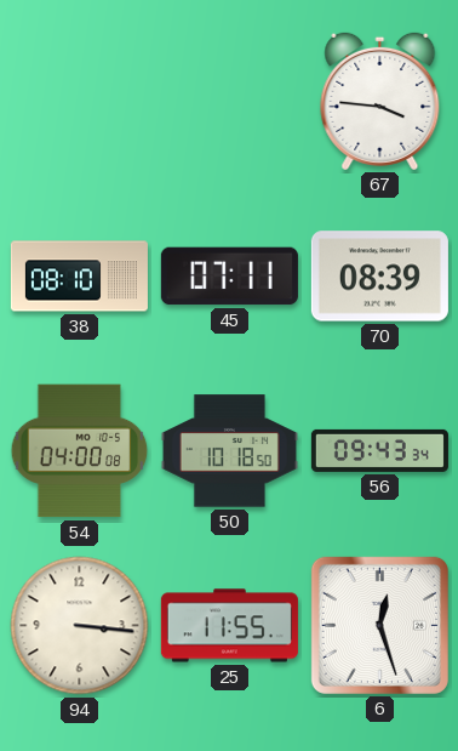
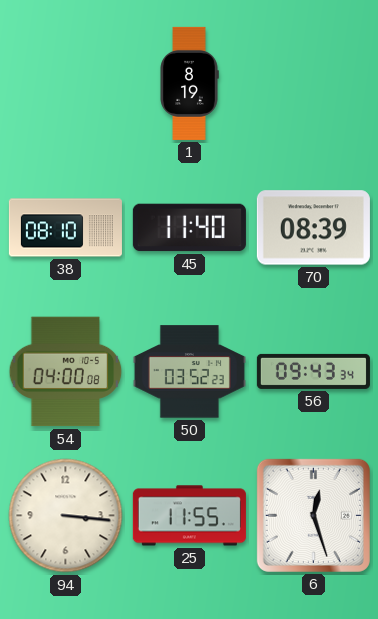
1: none -> 8:19 (189, 83)
67: 3:46 -> none (380, 101)
45: 07:11 -> 11:40 (189, 228)
50: 10:18 -> 03:52 (189, 372)
